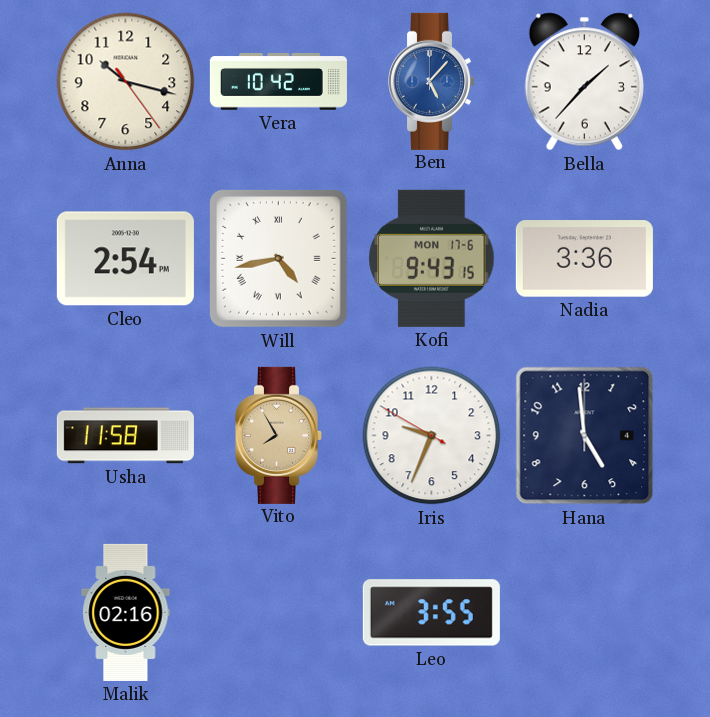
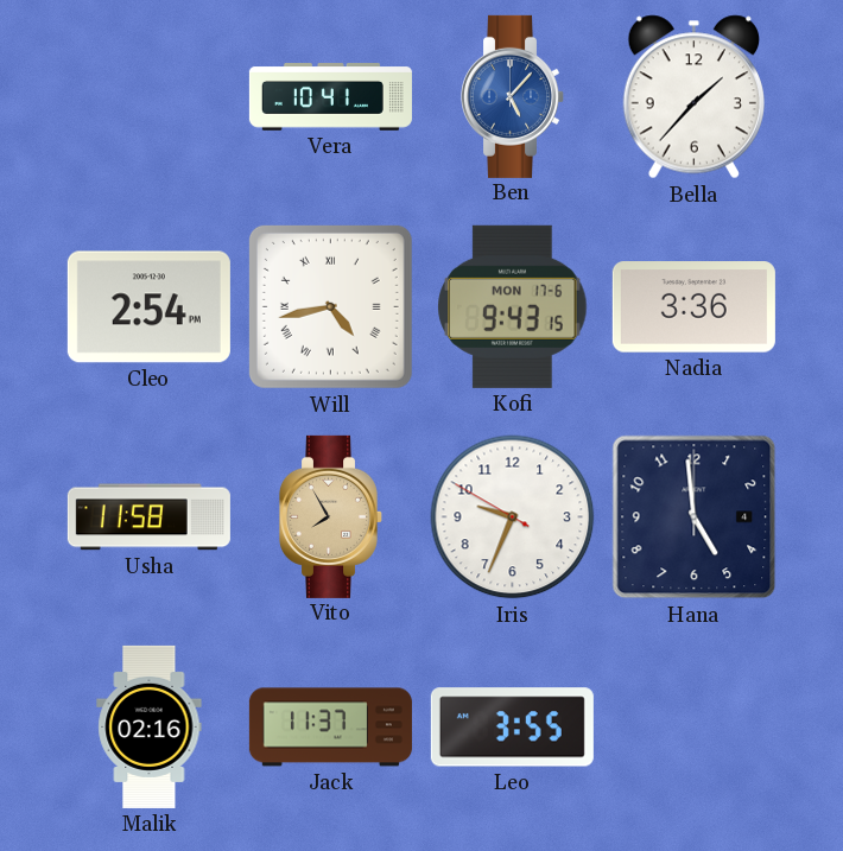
Anna: 10:17 -> none (126, 82)
Vera: 10:42 -> 10:41 (330, 97)
Jack: none -> 11:37 (330, 728)
